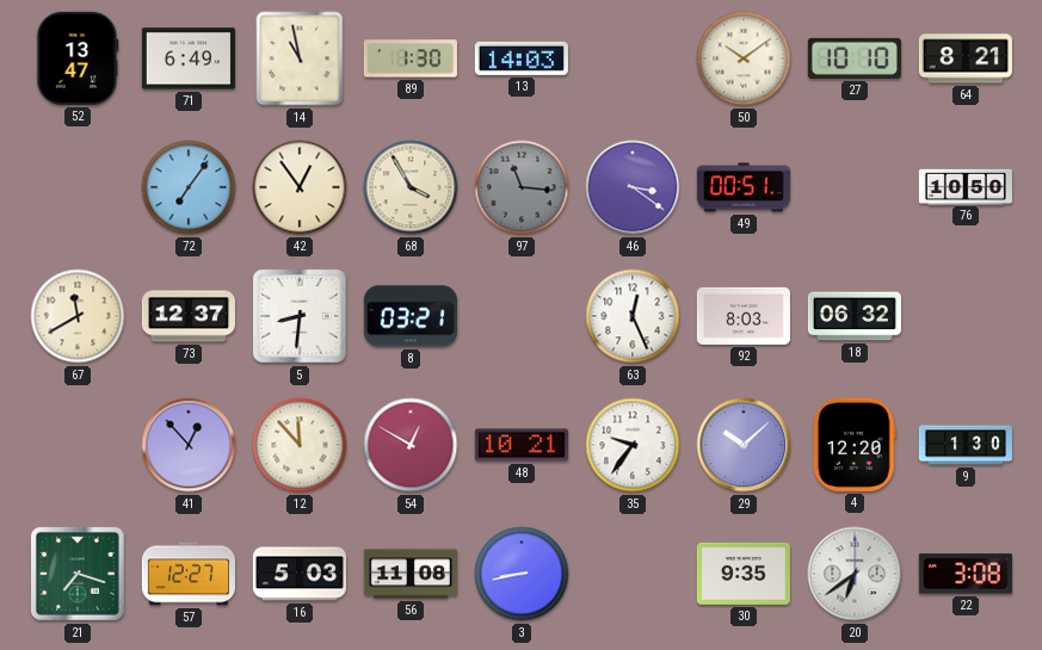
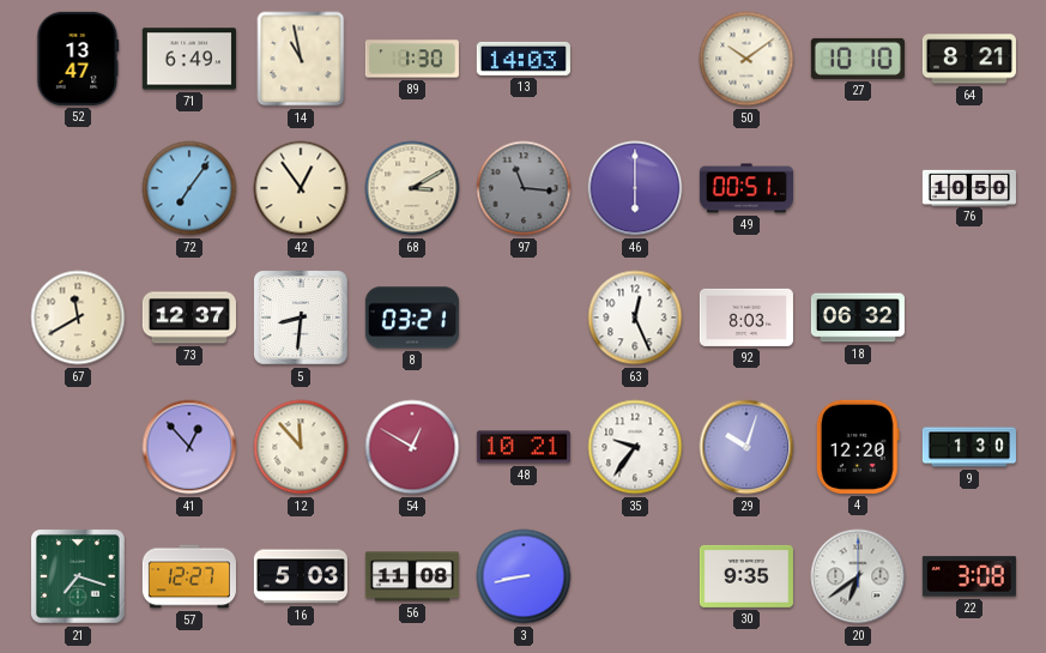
68: 3:55 -> 3:10 (412, 188)
46: 3:21 -> 6:00 (635, 188)
29: 10:08 -> 10:03 (746, 447)
